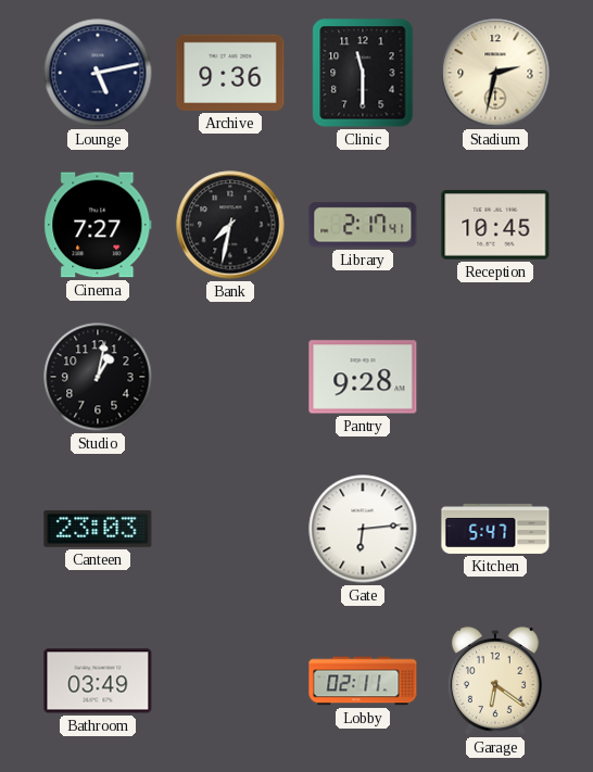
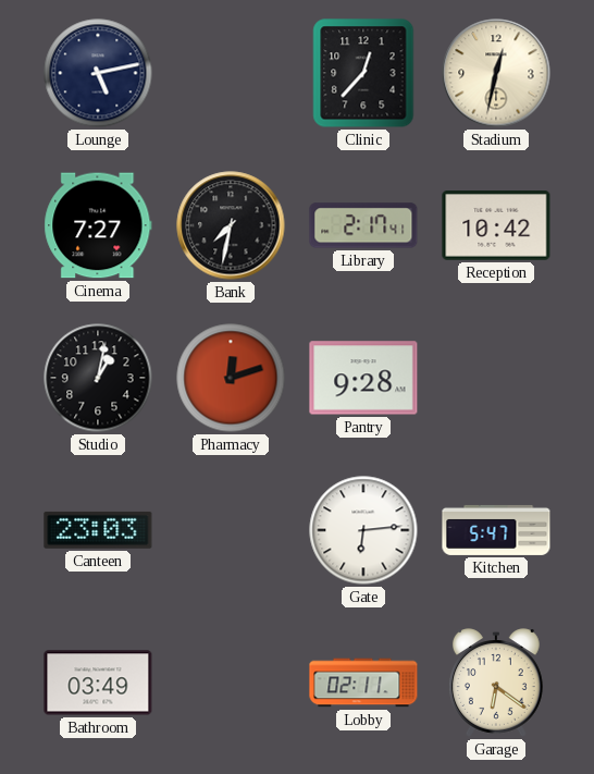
Archive: 9:36 -> none (230, 73)
Clinic: 11:30 -> 12:37 (363, 73)
Stadium: 2:32 -> 12:32 (496, 73)
Reception: 10:45 -> 10:42 (496, 226)
Pharmacy: none -> 12:12 (231, 378)
